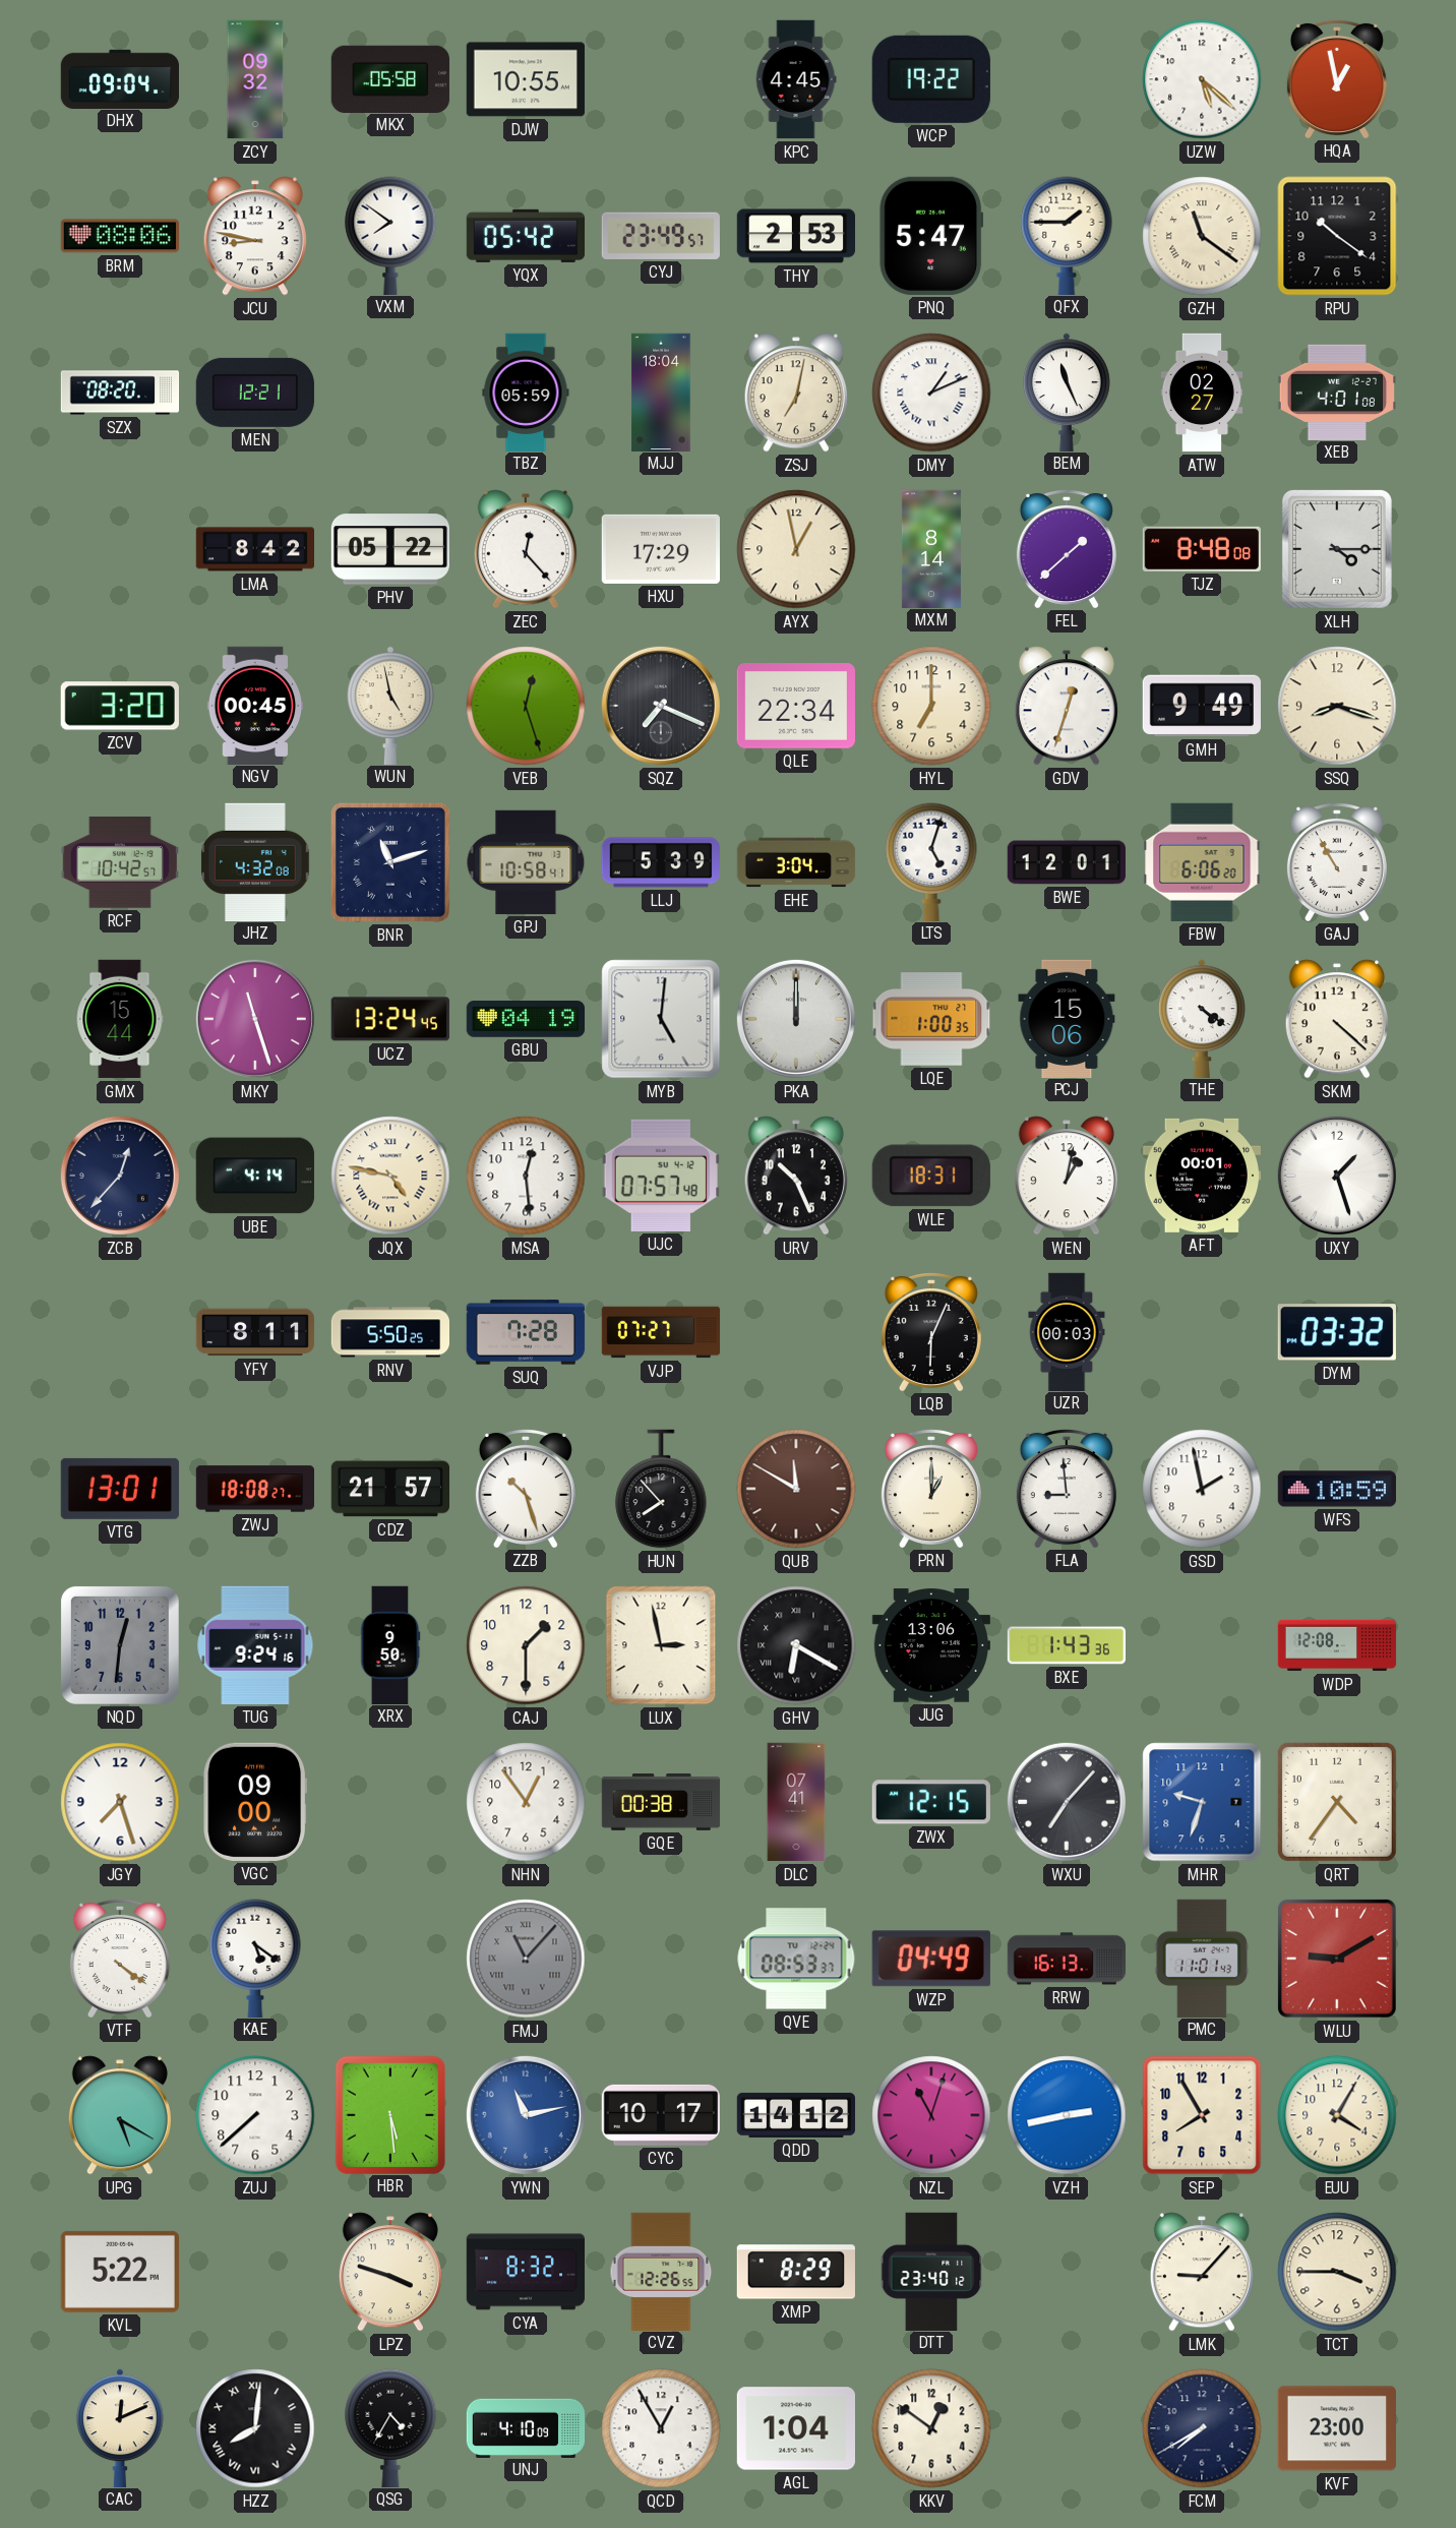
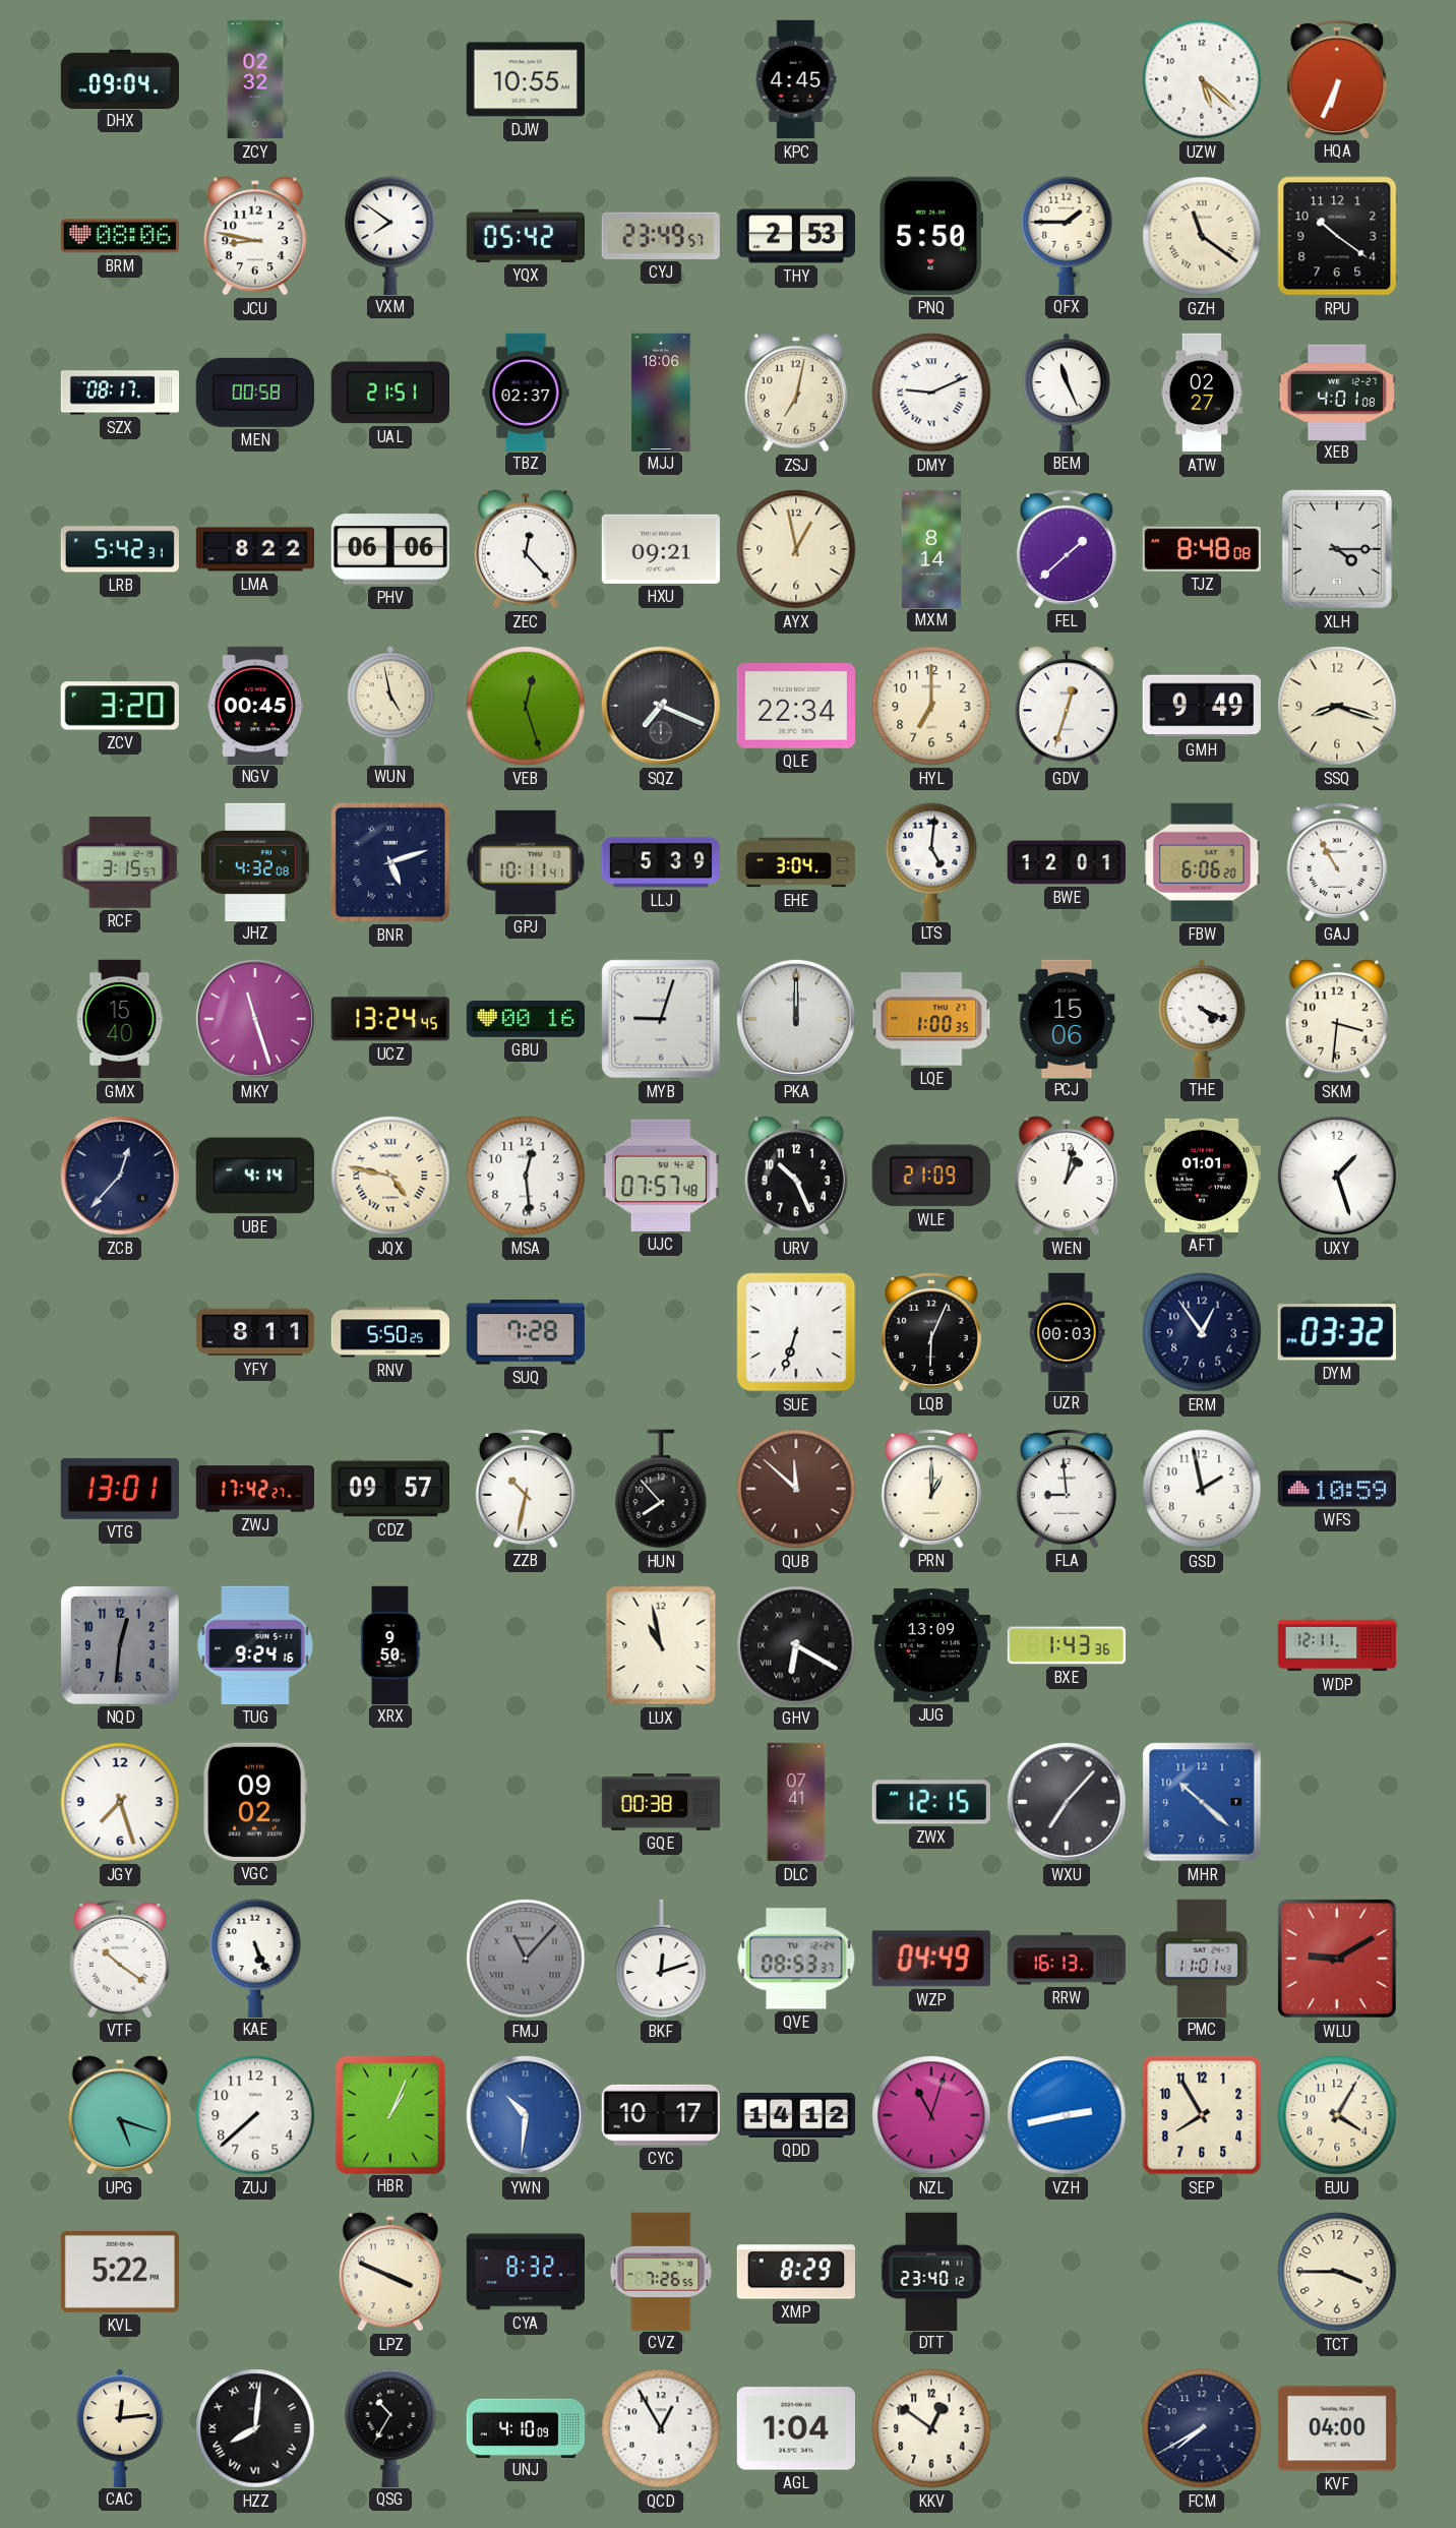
ZCY: 09:32 -> 02:32 (255, 79)
MKX: 05:58 -> none (390, 78)
WCP: 19:22 -> none (931, 79)
HQA: 12:58 -> 6:34 (1337, 78)
PNQ: 5:47 -> 5:50 (931, 236)
SZX: 08:20 -> 08:17 (120, 393)
MEN: 12:21 -> 00:58 (255, 393)
UAL: none -> 21:51 (390, 393)
TBZ: 05:59 -> 02:37 (526, 392)
MJJ: 18:04 -> 18:06 (661, 392)
DMY: 1:11 -> 9:11 (931, 393)
LRB: none -> 5:42 (120, 549)
LMA: 8:42 -> 8:22 (254, 549)
PHV: 05:22 -> 06:06 (390, 549)
HXU: 17:29 -> 09:21 (661, 549)
RCF: 10:42 -> 3:15 (120, 863)
BNR: 11:12 -> 5:12 (390, 862)
GPJ: 10:58 -> 10:11 (526, 862)
LTS: 5:03 -> 5:01 (931, 861)
GMX: 15:44 -> 15:40 (120, 1019)
GBU: 04:19 -> 00:16 (525, 1020)
MYB: 5:01 -> 9:03 (661, 1019)
THE: 4:21 -> 4:19 (1202, 1018)
SKM: 4:22 -> 3:31 (1337, 1019)
WLE: 18:31 -> 21:09 (931, 1176)
AFT: 00:01 -> 01:01 (1202, 1176)
VJP: 07:27 -> none (661, 1332)
SUE: none -> 6:33 (796, 1332)
ERM: none -> 12:54 (1202, 1332)
ZWJ: 18:08 -> 17:42 (254, 1489)
CDZ: 21:57 -> 09:57 (389, 1489)
ZZB: 10:27 -> 10:32 (526, 1488)
QUB: 11:50 -> 11:52 (796, 1489)
CAJ: 1:30 -> none (526, 1645)
LUX: 2:58 -> 10:58 (661, 1645)
JUG: 13:06 -> 13:09 (931, 1645)
WDP: 12:08 -> 12:11 (1337, 1645)
VGC: 09:00 -> 09:02 (255, 1802)
NHN: 12:54 -> none (526, 1802)
MHR: 9:33 -> 10:22 (1202, 1802)
QRT: 4:36 -> none (1337, 1802)
VTF: 4:21 -> 10:21 (120, 1958)
KAE: 5:21 -> 5:26 (255, 1958)
BKF: none -> 12:12 (661, 1959)
UPG: 5:20 -> 5:18 (120, 2115)
HBR: 5:29 -> 1:04 (389, 2114)
YWN: 11:13 -> 10:31 (526, 2115)
LPZ: 3:48 -> 3:49 (390, 2272)
CVZ: 12:26 -> 7:26 (661, 2271)
LMK: 9:07 -> none (1202, 2272)
CAC: 12:11 -> 12:14 (120, 2427)
QSG: 4:35 -> 10:35 (390, 2427)
KVF: 23:00 -> 04:00 (1337, 2428)
